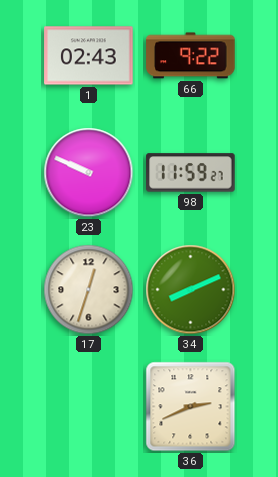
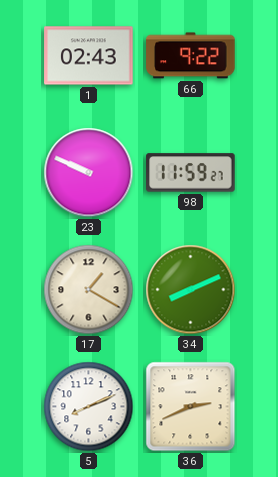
17: 12:33 -> 1:20 (89, 290)
5: none -> 8:11 (89, 407)
